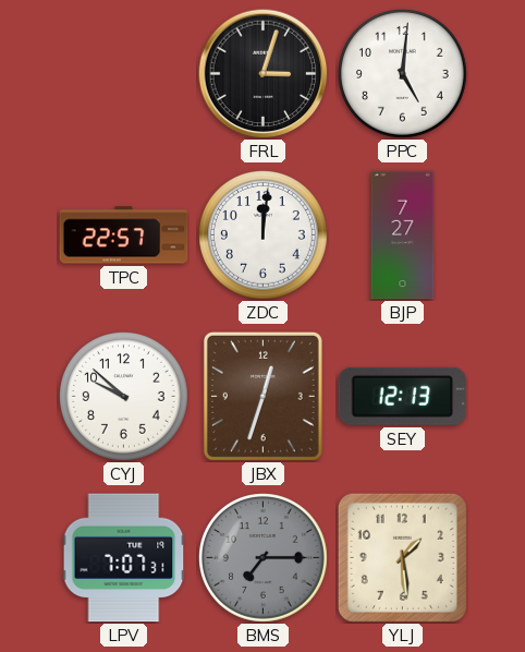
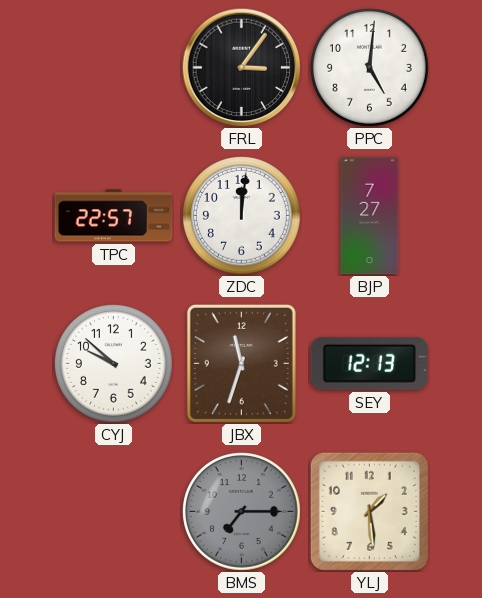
FRL: 3:03 -> 3:06 (241, 67)
JBX: 12:33 -> 11:33 (241, 363)
LPV: 7:07 -> none (124, 558)
